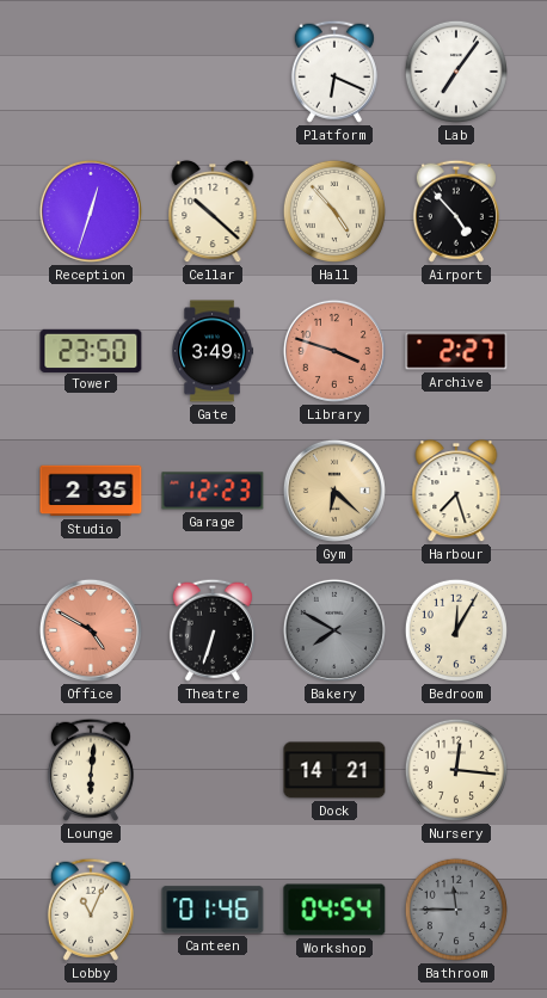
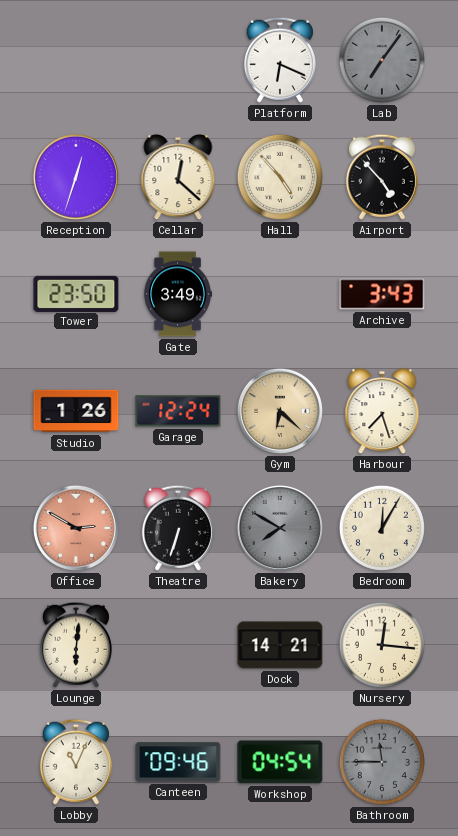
Lab dial: white -> grey (382, 60)
Cellar: 10:22 -> 12:22 (178, 177)
Library: 3:48 -> none (334, 351)
Archive: 2:27 -> 3:43 (382, 294)
Studio: 2:35 -> 1:26 (76, 411)
Garage: 12:23 -> 12:24 (178, 411)
Office: 4:50 -> 2:50 (76, 528)
Canteen: 01:46 -> 09:46 (178, 762)
